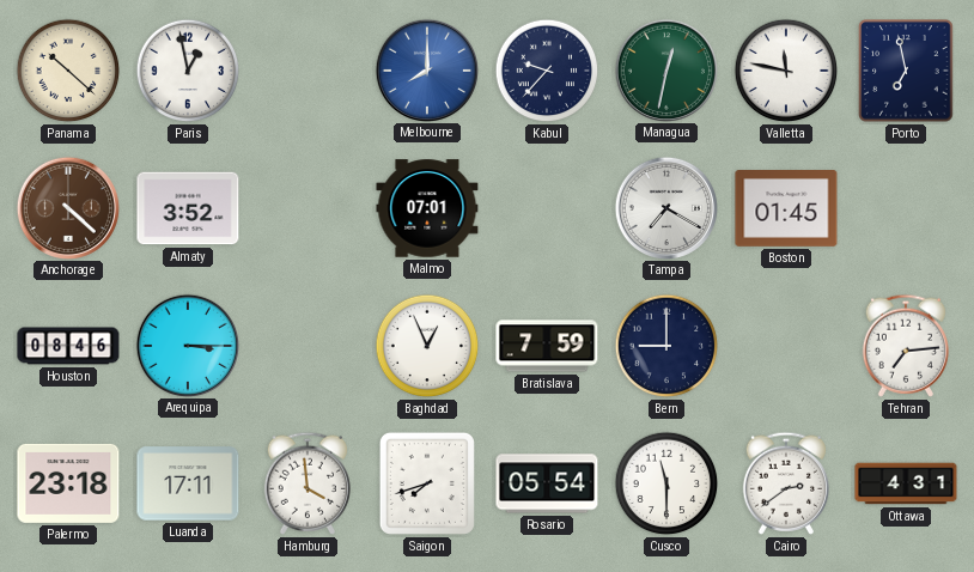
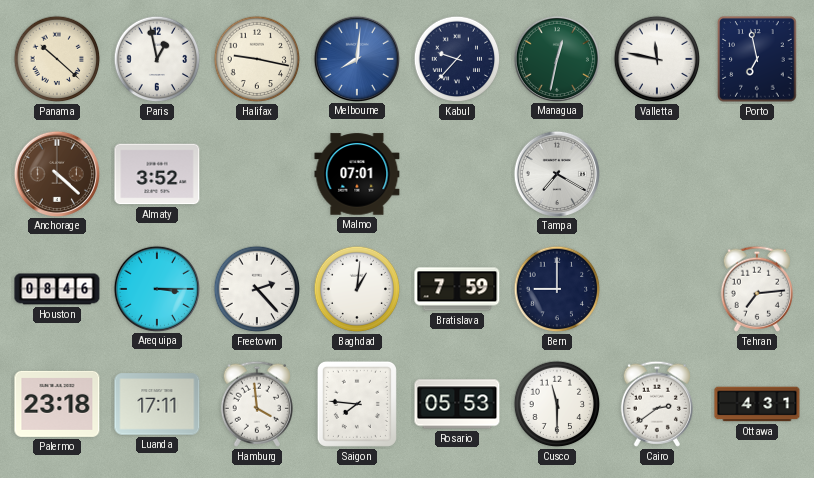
Halifax: none -> 9:17 (257, 59)
Melbourne: 8:00 -> 8:01 (356, 58)
Boston: 01:45 -> none (786, 209)
Freetown: none -> 2:23 (257, 289)
Baghdad: 12:56 -> 1:01 (357, 289)
Saigon: 7:42 -> 7:46 (357, 404)
Rosario: 05:54 -> 05:53 (457, 404)
